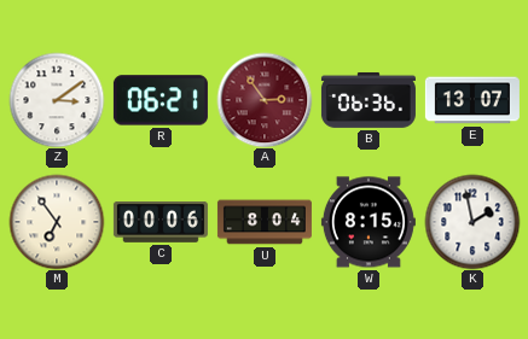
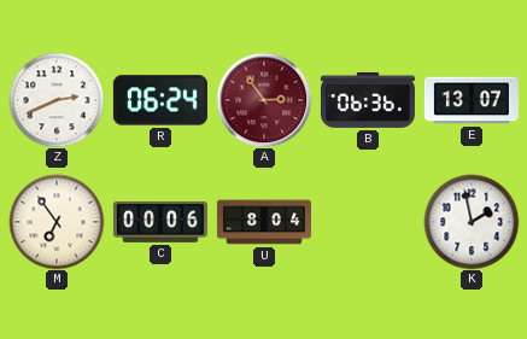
Z: 3:09 -> 2:41 (57, 100)
R: 06:21 -> 06:24 (160, 100)
W: 8:15 -> none (369, 222)
